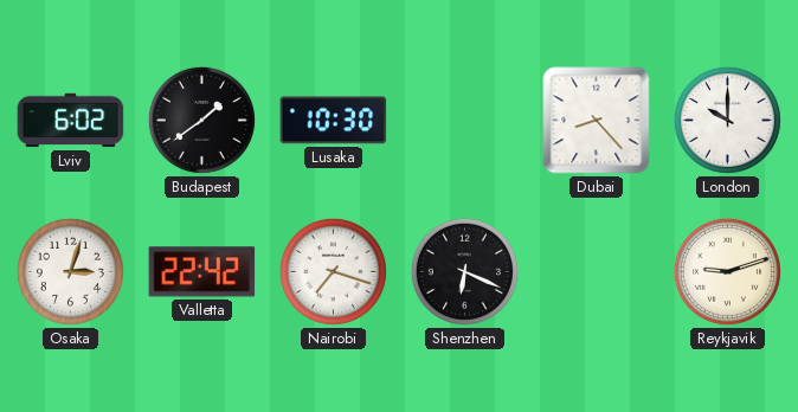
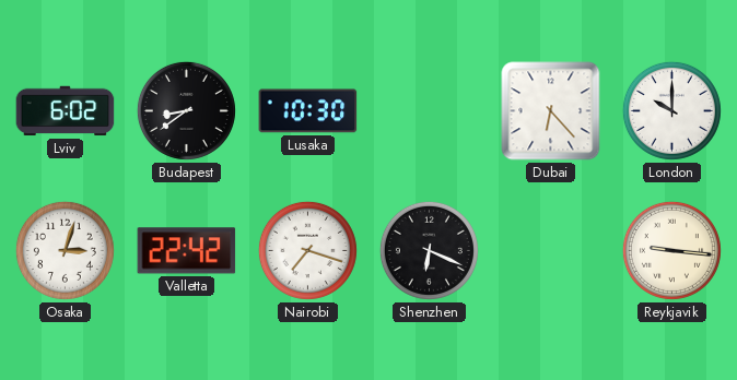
Budapest: 1:39 -> 8:39 (186, 110)
Dubai: 8:23 -> 6:23 (551, 111)
Reykjavik: 9:12 -> 9:16 (671, 250)
